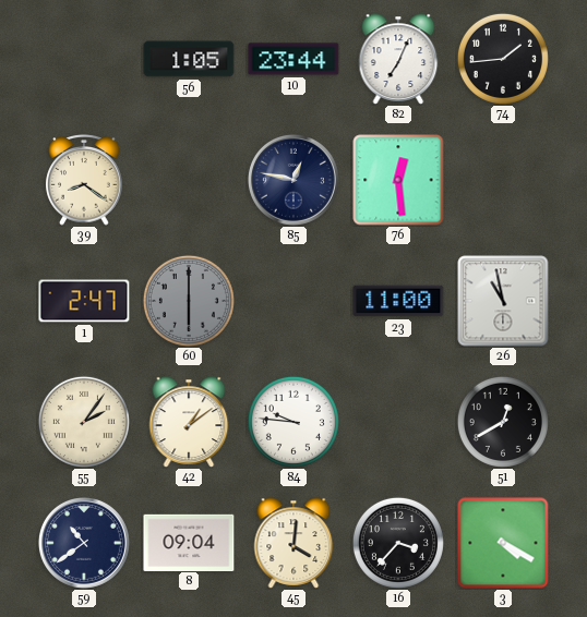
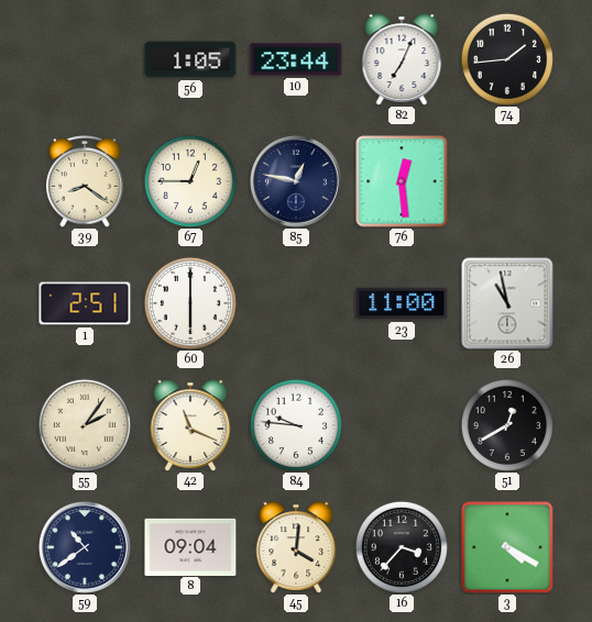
67: none -> 12:45 (190, 181)
1: 2:47 -> 2:51 (85, 303)
60 dial: grey -> white (190, 303)
42: 1:09 -> 11:19 (190, 425)
